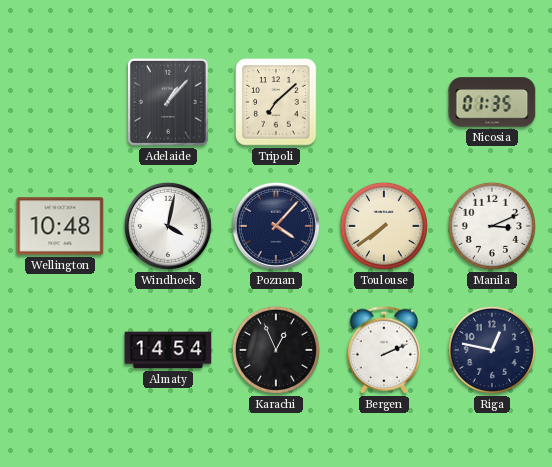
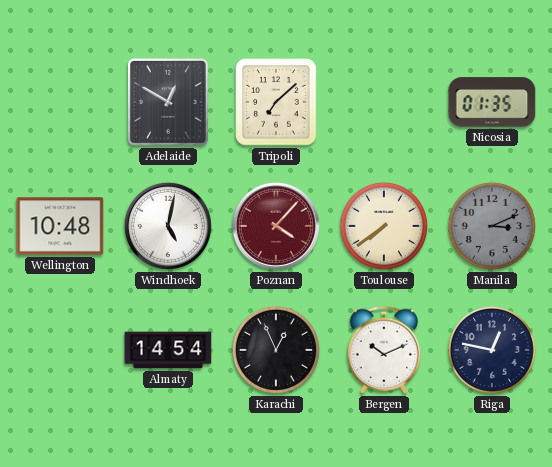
Adelaide: 1:07 -> 12:50 (168, 102)
Windhoek: 4:02 -> 5:02 (168, 226)
Poznan dial: navy -> burgundy (276, 226)
Manila dial: white -> grey (492, 226)
Bergen: 2:11 -> 10:11 (384, 350)
